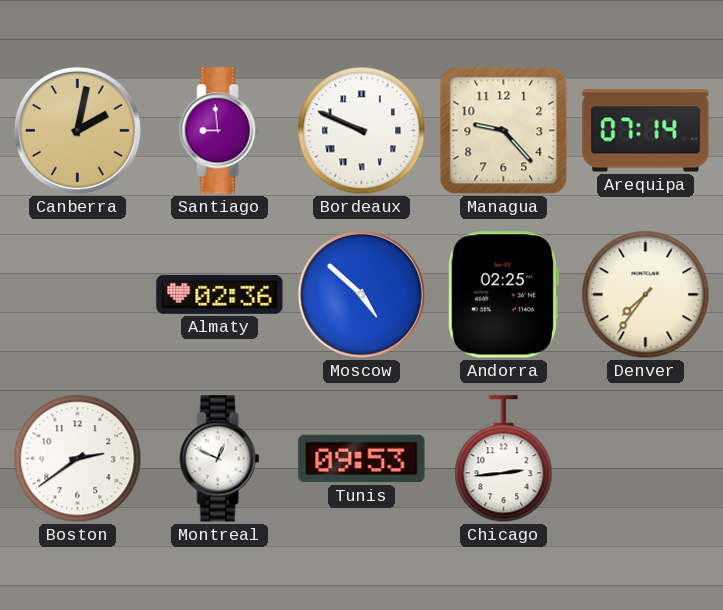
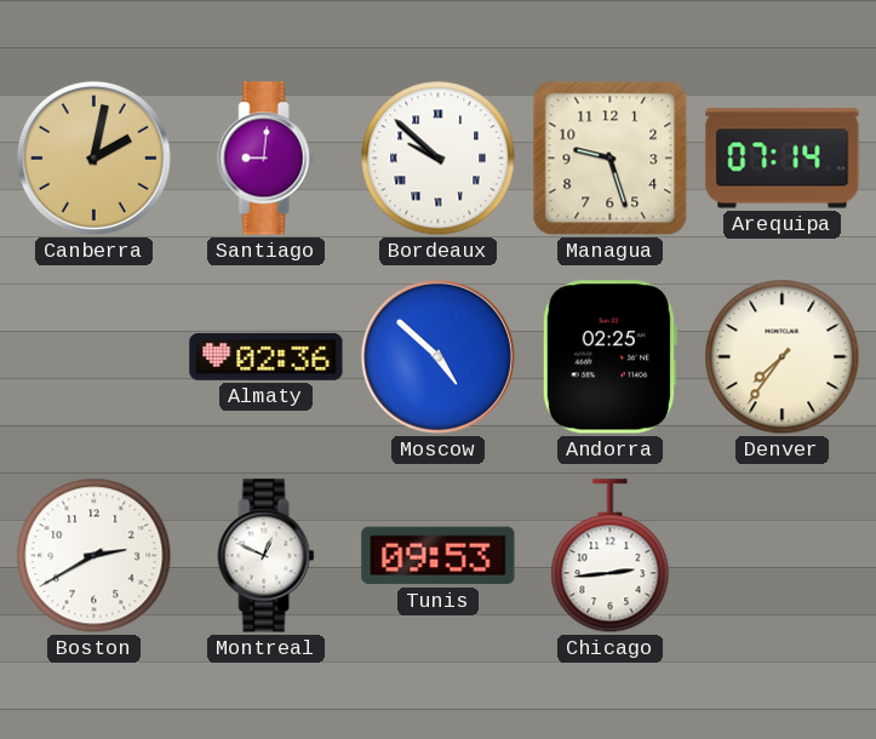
Santiago: 8:59 -> 9:01 (267, 159)
Bordeaux: 9:49 -> 9:52 (439, 159)
Managua: 9:23 -> 9:27 (611, 159)
Boston: 2:39 -> 2:40 (95, 556)
